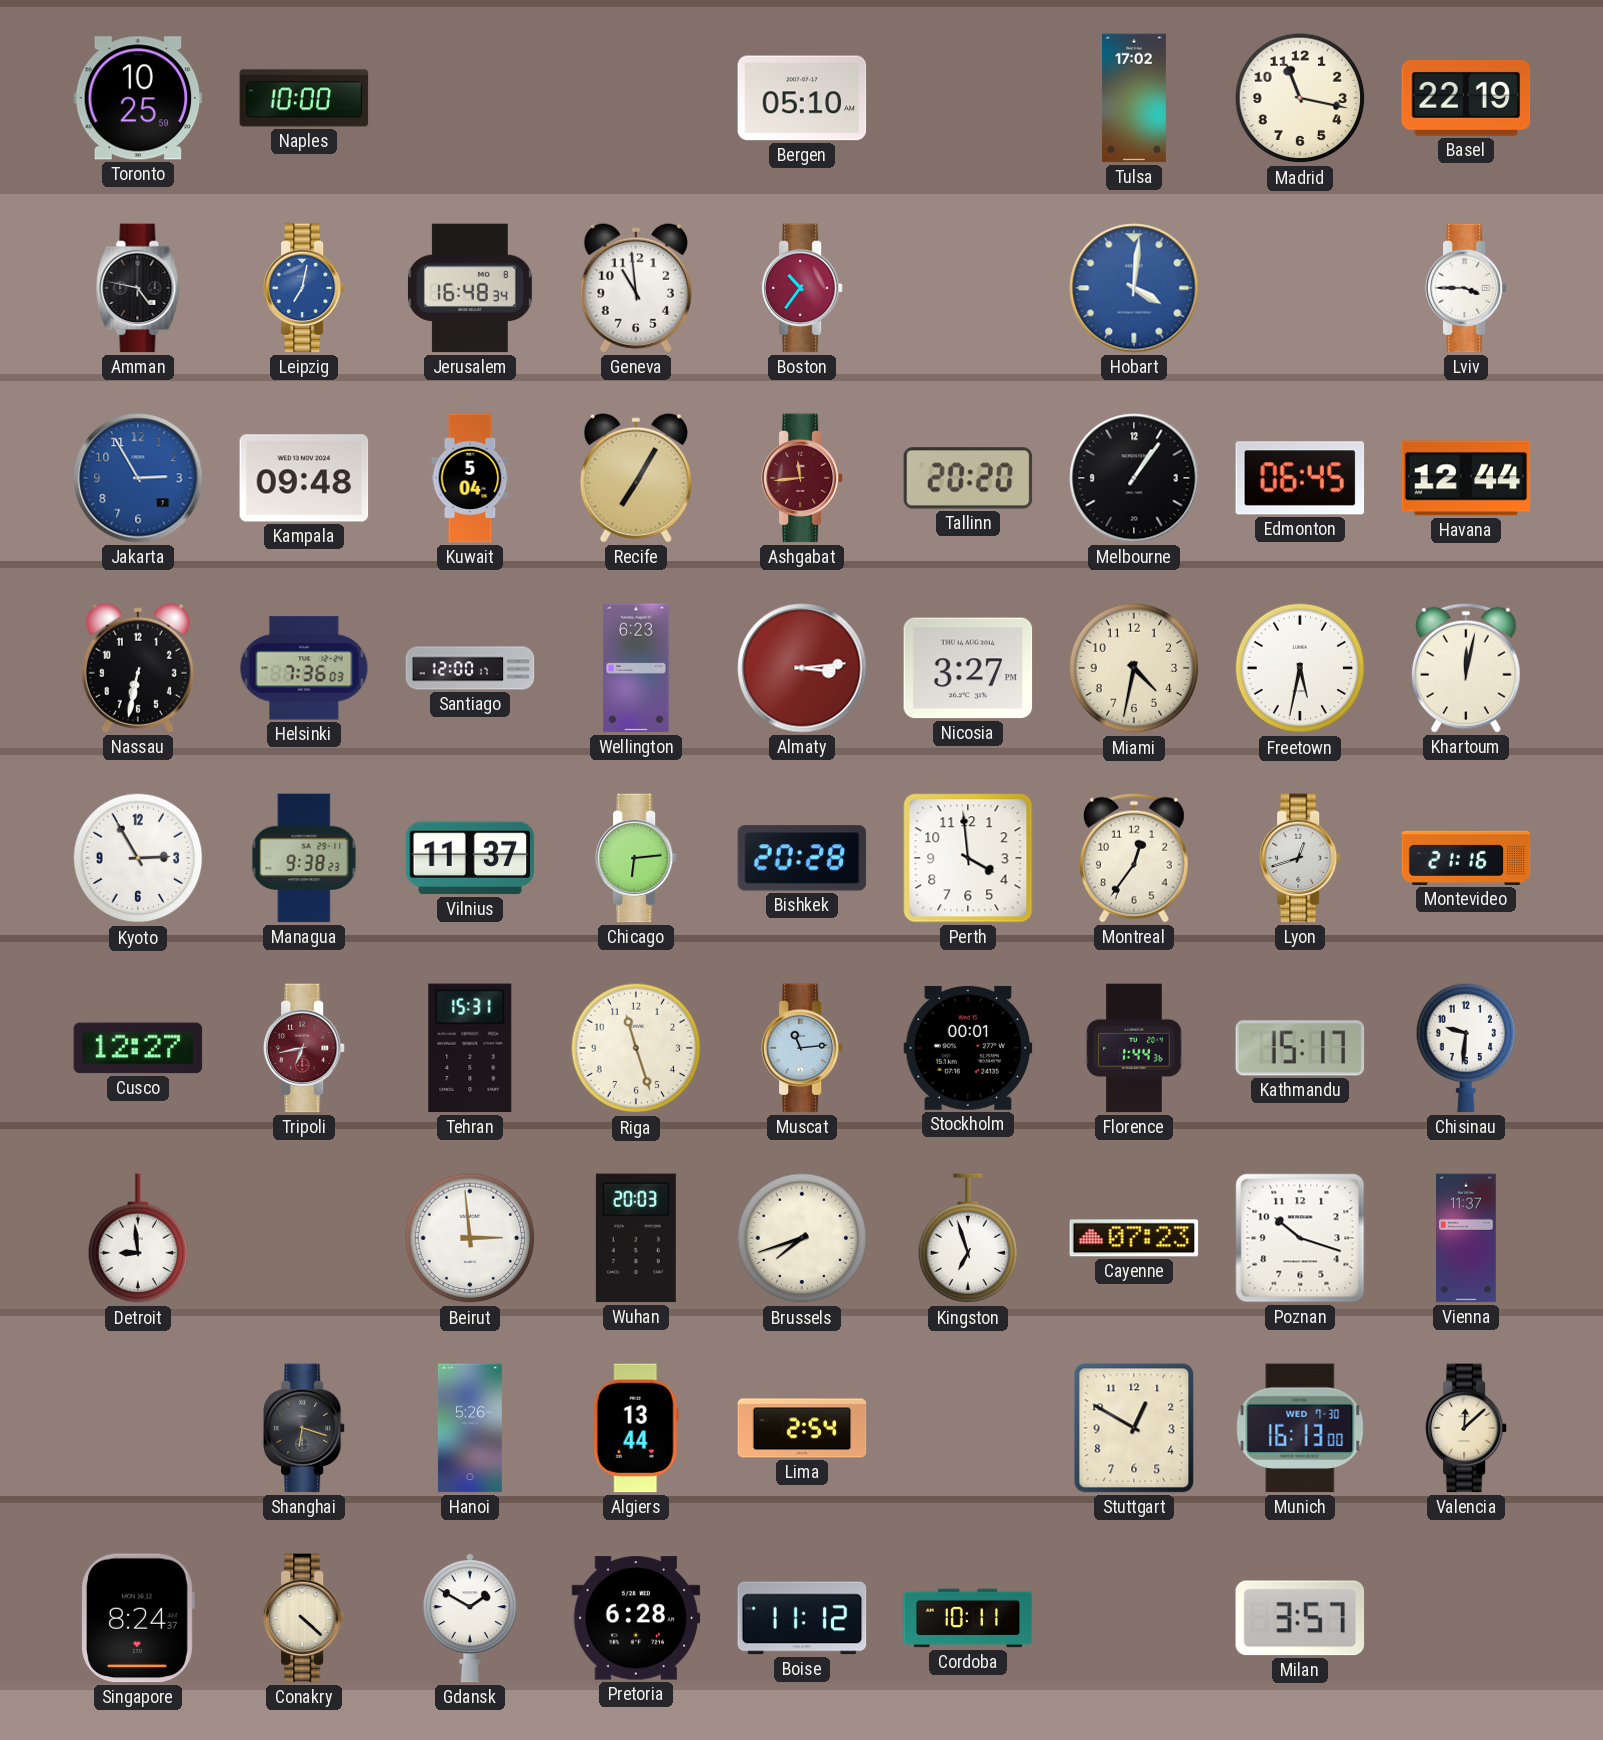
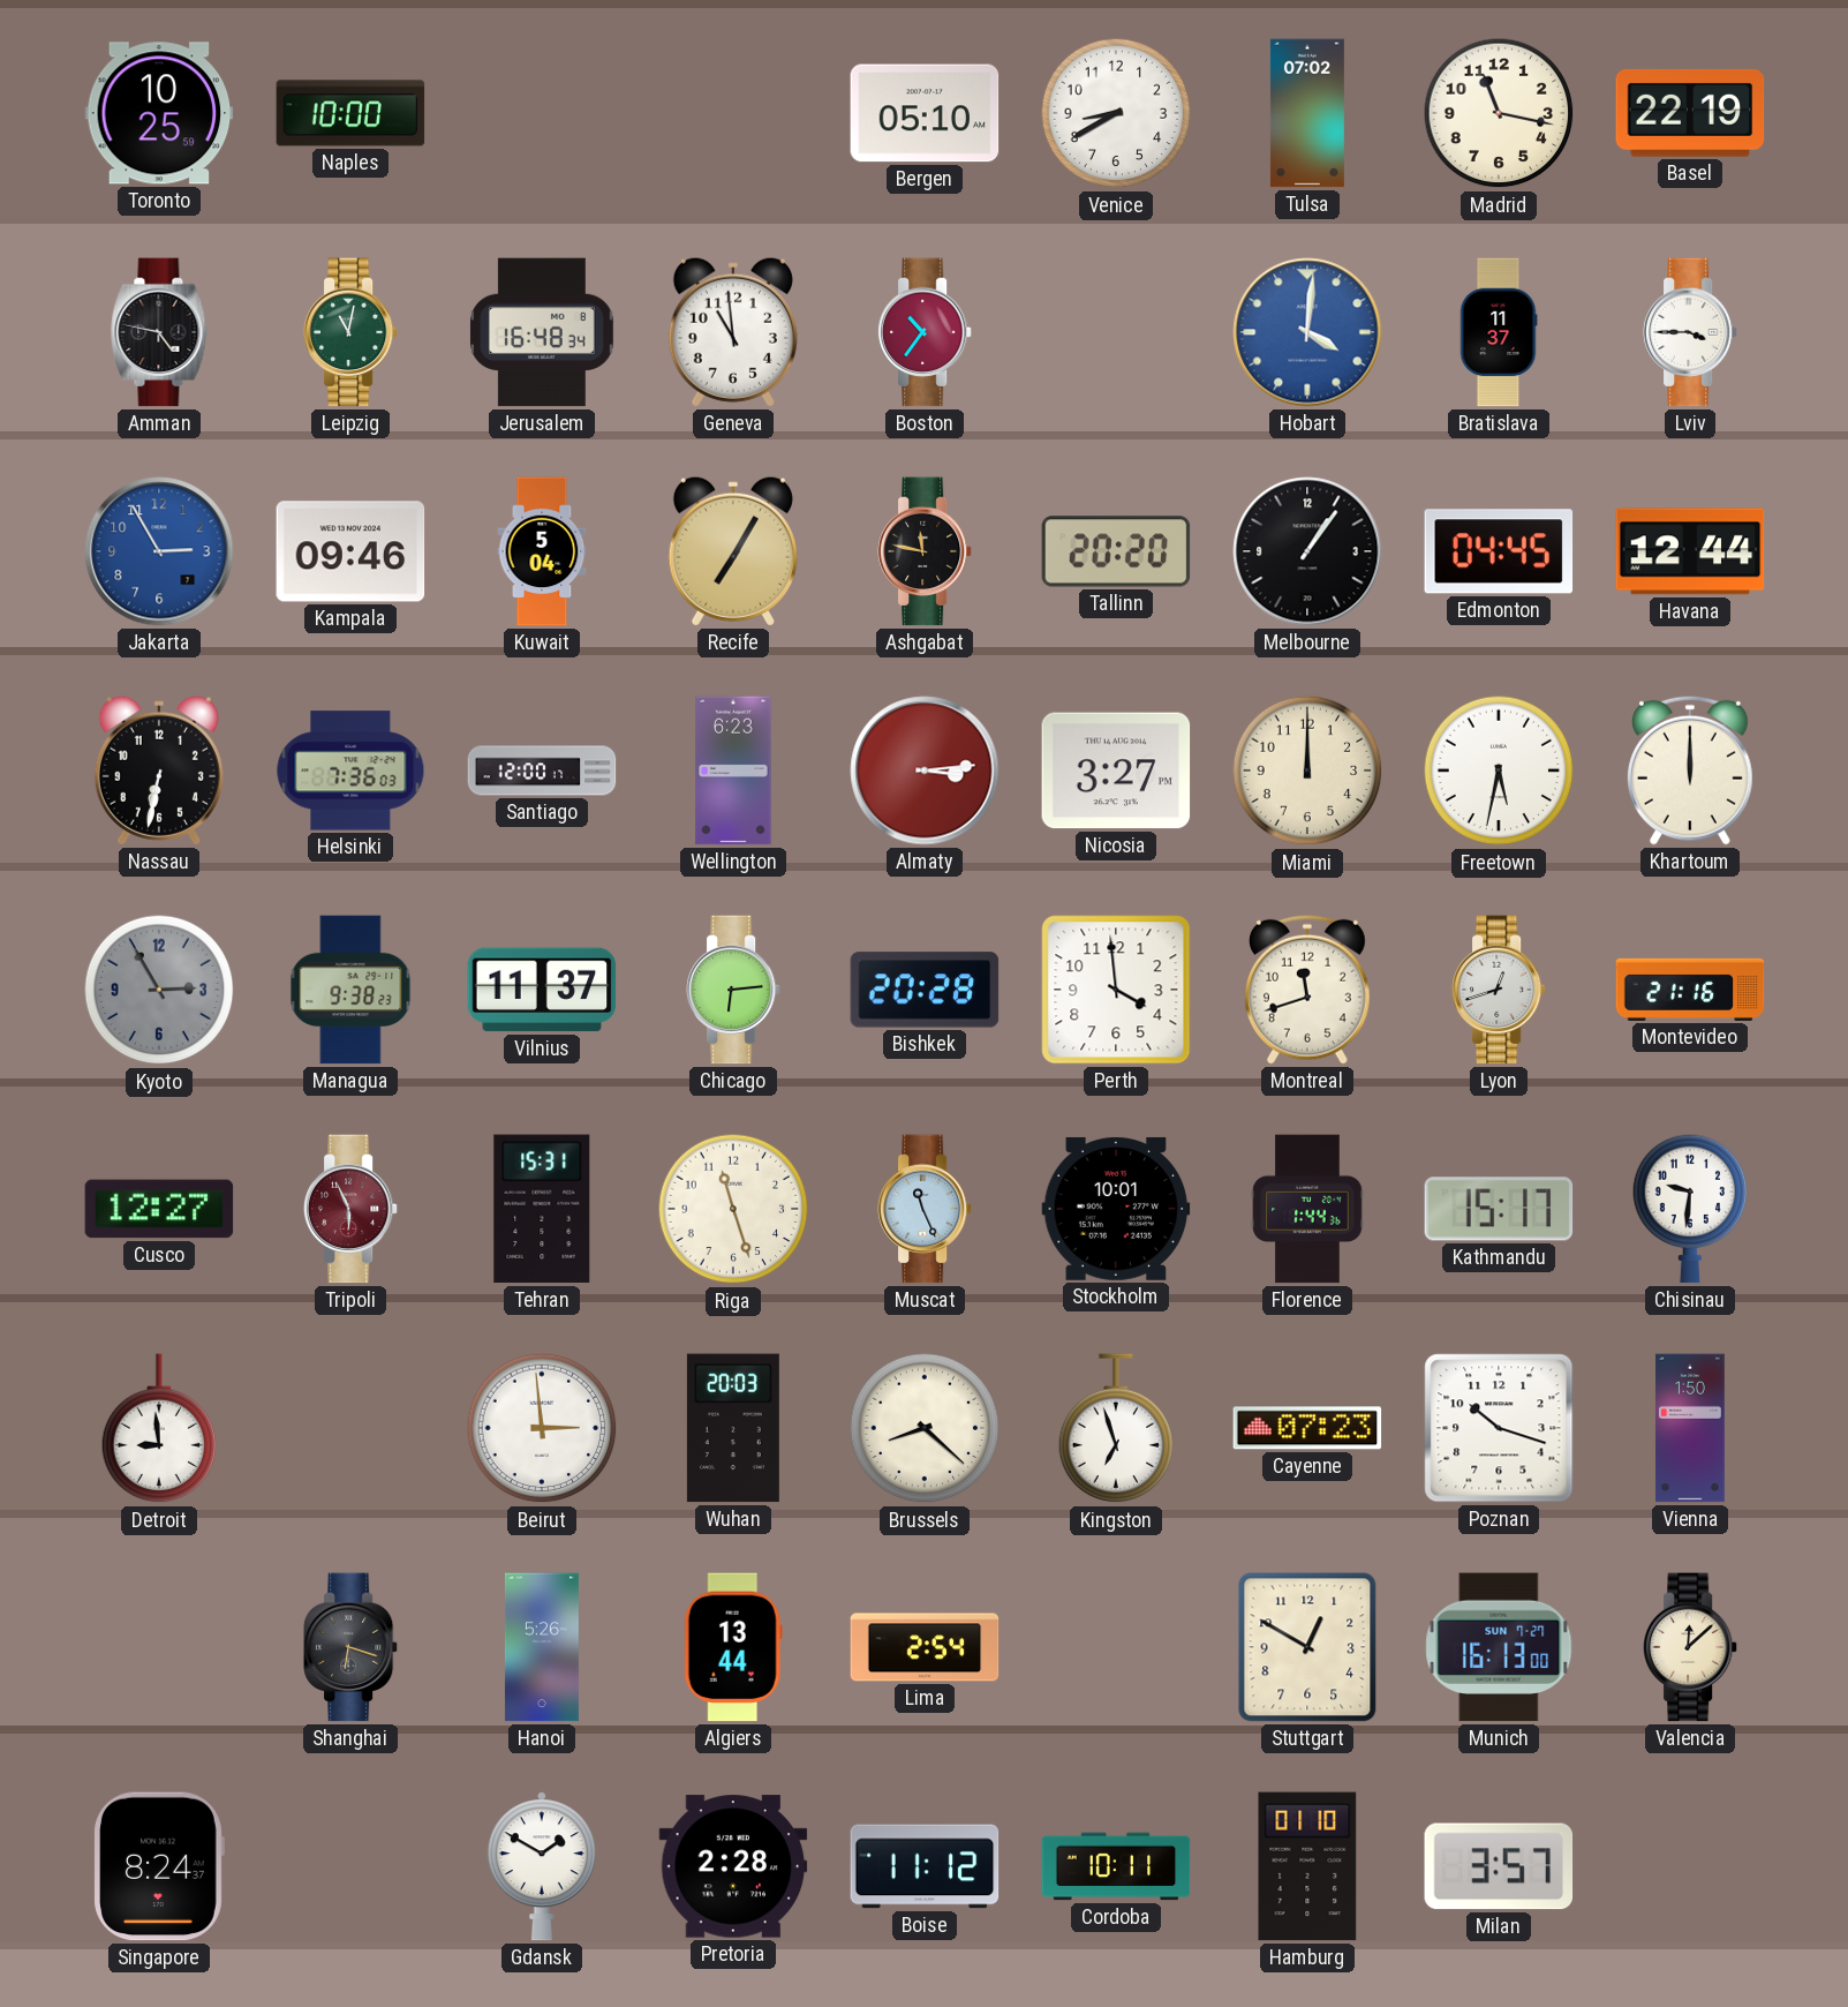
Venice: none -> 8:40 (1116, 113)
Tulsa: 17:02 -> 07:02 (1307, 113)
Leipzig: 7:02 -> 11:02 (350, 332)
Leipzig dial: blue -> green (350, 332)
Bratislava: none -> 11:37 (1499, 332)
Kampala: 09:48 -> 09:46 (350, 551)
Ashgabat: 11:44 -> 11:47 (925, 551)
Ashgabat dial: burgundy -> black (925, 551)
Edmonton: 06:45 -> 04:45 (1499, 551)
Miami: 4:32 -> 12:00 (1307, 771)
Khartoum: 12:02 -> 12:00 (1690, 771)
Kyoto dial: white -> grey (159, 990)
Montreal: 12:36 -> 11:42 (1307, 990)
Tripoli: 6:43 -> 5:56 (350, 1209)
Muscat: 11:14 -> 11:26 (925, 1209)
Stockholm: 00:01 -> 10:01 (1116, 1209)
Brussels: 7:42 -> 8:22 (925, 1428)
Vienna: 11:37 -> 1:50 (1690, 1428)
Munich date: WED 7-30 -> SUN 7-27 (1499, 1647)
Conakry: 4:22 -> none (304, 1618)
Pretoria: 6:28 -> 2:28 (733, 1866)
Hamburg: none -> 01:10 (1307, 1866)
